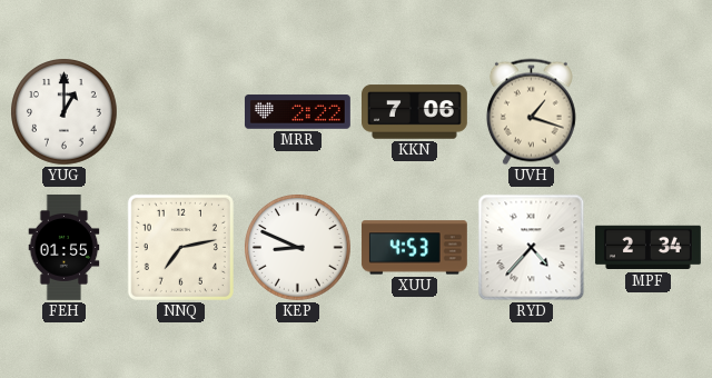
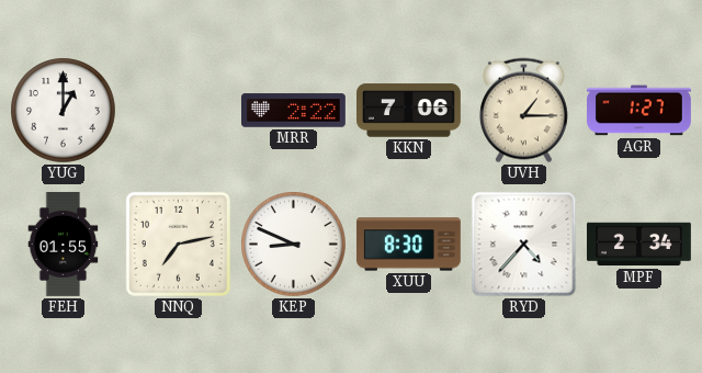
UVH: 1:18 -> 1:15 (523, 111)
AGR: none -> 1:27 (639, 111)
XUU: 4:53 -> 8:30 (408, 245)
